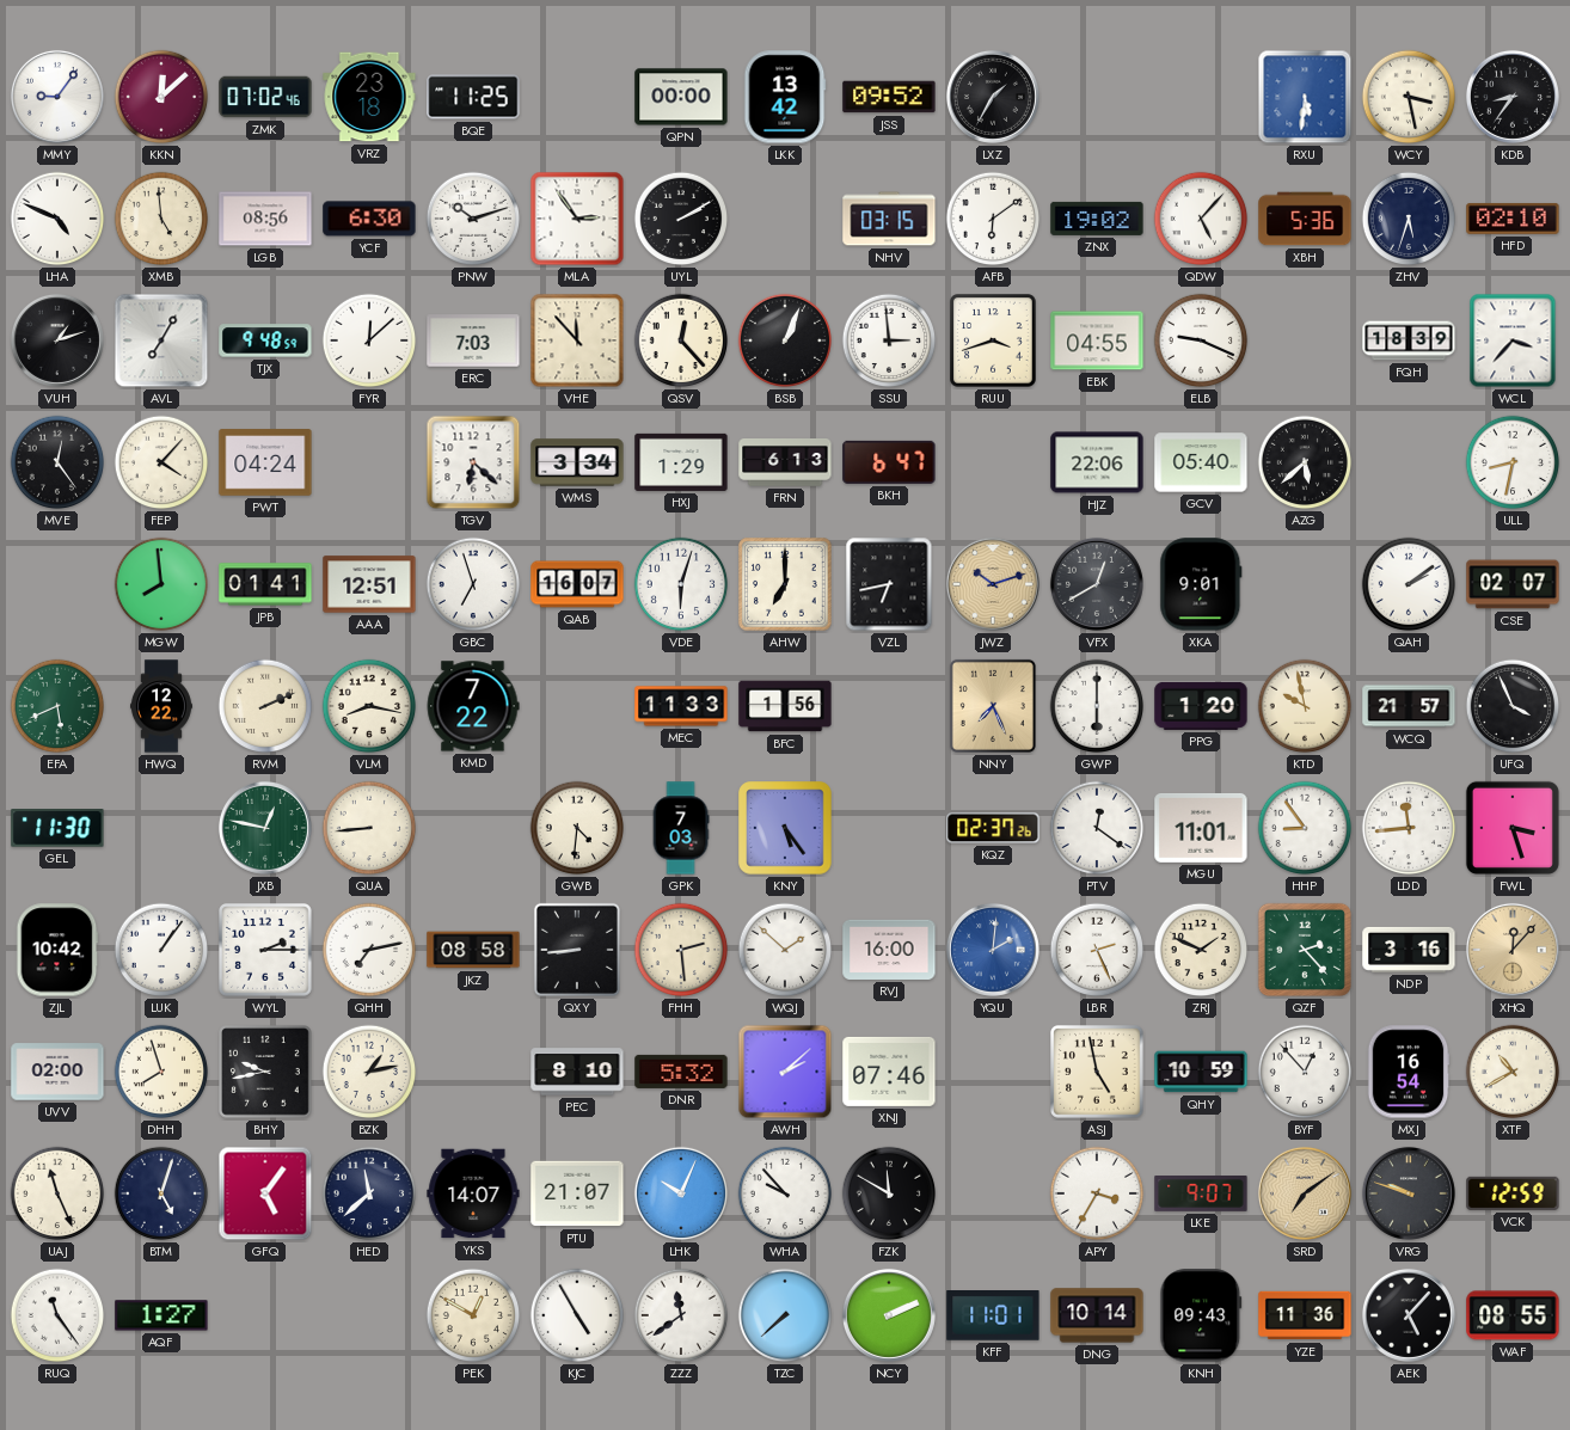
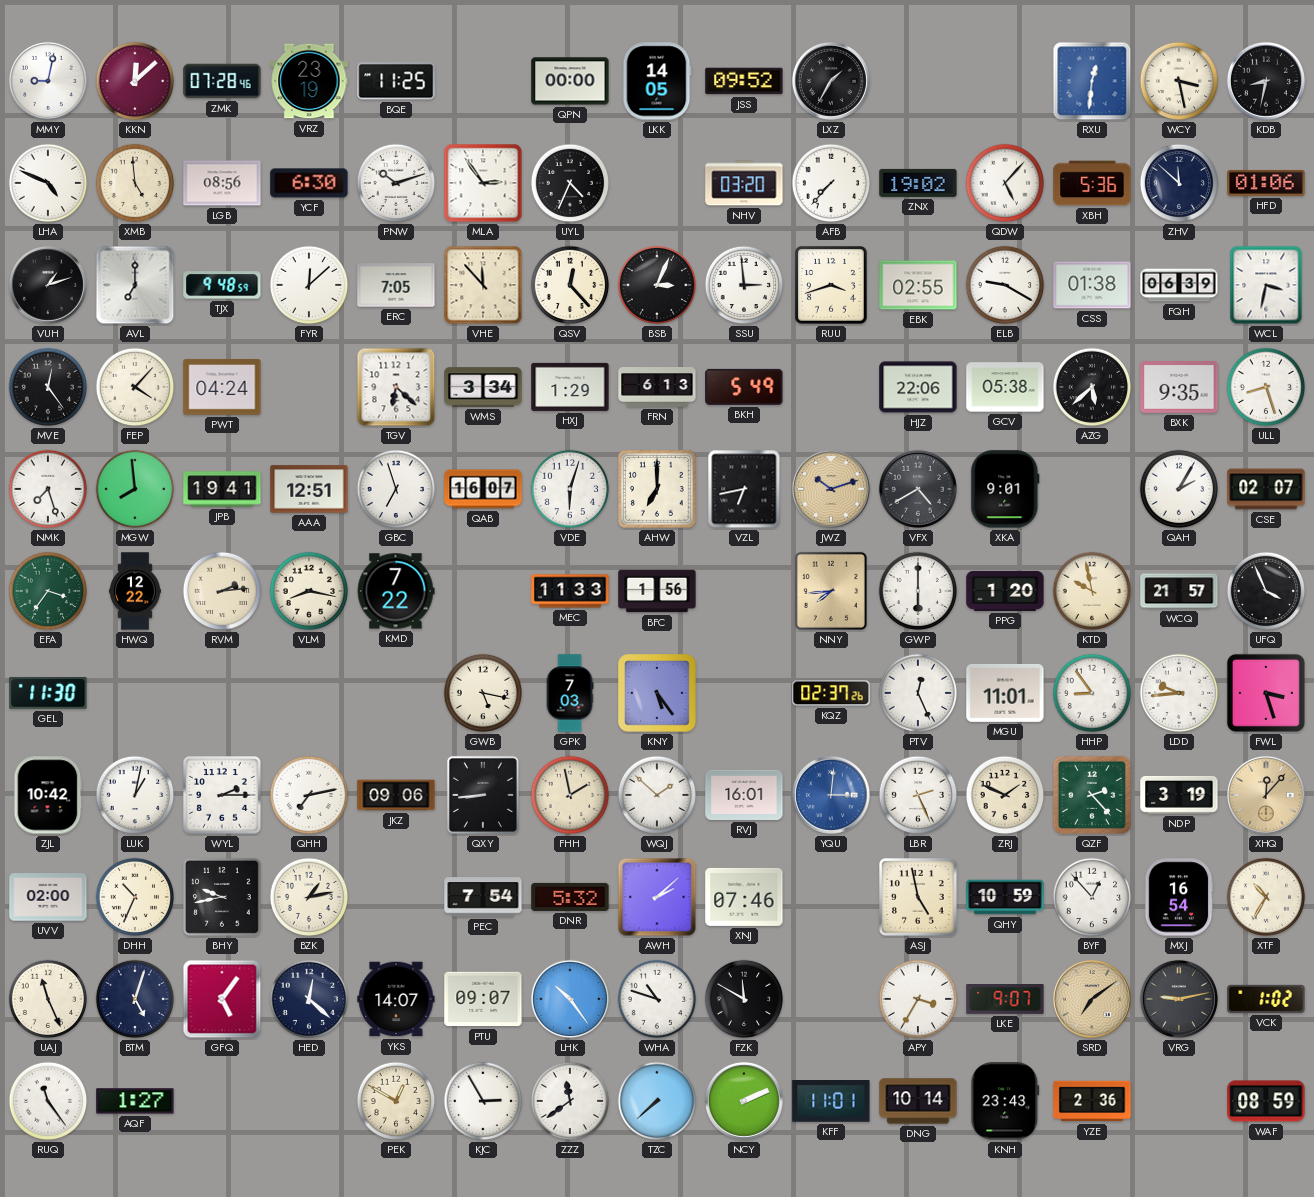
MMY: 9:06 -> 9:02 (48, 81)
ZMK: 07:02 -> 07:28 (222, 81)
VRZ: 23:18 -> 23:19 (309, 81)
LKK: 13:42 -> 14:05 (657, 81)
RXU: 5:31 -> 12:31 (1092, 81)
KDB: 8:36 -> 8:32 (1266, 81)
UYL: 2:10 -> 4:34 (570, 183)
NHV: 03:15 -> 03:20 (744, 183)
AFB: 6:09 -> 7:37 (831, 183)
ZHV: 5:33 -> 11:52 (1179, 183)
HFD: 02:10 -> 01:06 (1266, 183)
AVL: 7:05 -> 7:00 (135, 285)
ERC: 7:03 -> 7:05 (396, 285)
BSB: 1:04 -> 3:04 (657, 285)
EBK: 04:55 -> 02:55 (918, 285)
ELB: 9:19 -> 9:20 (1005, 285)
CSS: none -> 01:38 (1092, 285)
FQH: 18:39 -> 06:39 (1179, 285)
WCL: 3:37 -> 3:32 (1266, 285)
BKH: 6:47 -> 5:49 (744, 387)
GCV: 05:40 -> 05:38 (1005, 387)
BXK: none -> 9:35 (1179, 387)
ULL: 8:32 -> 8:27 (1266, 387)
NMK: none -> 7:27 (48, 489)
JPB: 01:41 -> 19:41 (222, 489)
VFX: 12:40 -> 4:40 (918, 489)
QAH: 2:09 -> 2:05 (1179, 489)
EFA: 5:41 -> 3:36 (48, 591)
RVM: 2:11 -> 2:14 (222, 591)
NNY: 7:26 -> 7:44 (831, 591)
JXB: 12:47 -> none (265, 828)
QUA: 8:44 -> none (369, 828)
GWB: 4:31 -> 5:17 (483, 693)
PTV: 12:21 -> 12:26 (918, 693)
LDD: 11:44 -> 9:44 (1179, 693)
LUK: 1:06 -> 1:02 (135, 795)
JKZ: 08:58 -> 09:06 (396, 795)
FHH: 2:29 -> 1:58 (570, 795)
RVJ: 16:00 -> 16:01 (744, 795)
YQU: 2:01 -> 3:01 (831, 795)
NDP: 3:16 -> 3:19 (1179, 795)
DHH: 7:57 -> 10:34 (135, 897)
PEC: 8:10 -> 7:54 (483, 897)
XTF: 10:40 -> 10:35 (1266, 897)
HED: 11:38 -> 12:22 (309, 999)
PTU: 21:07 -> 09:07 (483, 999)
LHK: 10:04 -> 10:24 (570, 999)
WHA: 9:53 -> 10:48 (657, 999)
VRG: 9:48 -> 9:13 (1179, 999)
VCK: 12:59 -> 1:02 (1266, 999)
KJC: 4:55 -> 2:55 (483, 1101)
KNH: 09:43 -> 23:43 (1005, 1101)
YZE: 11:36 -> 2:36 (1092, 1101)
AEK: 5:07 -> none (1409, 1315)
WAF: 08:55 -> 08:59 (1266, 1101)
